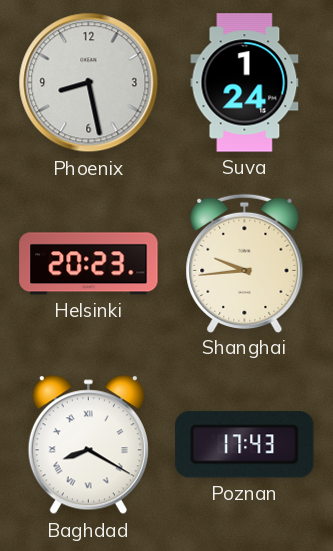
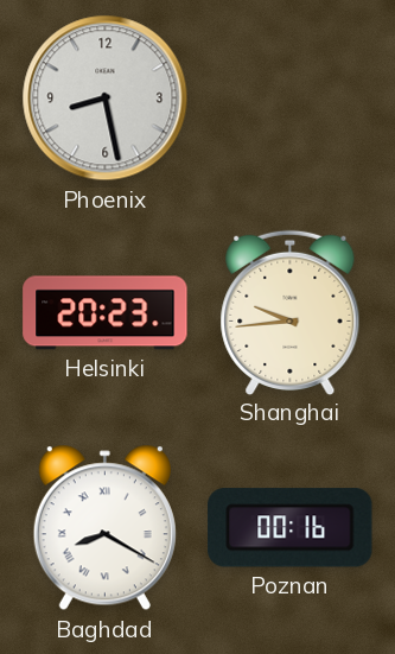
Suva: 1:24 -> none (245, 83)
Poznan: 17:43 -> 00:16 (291, 528)
